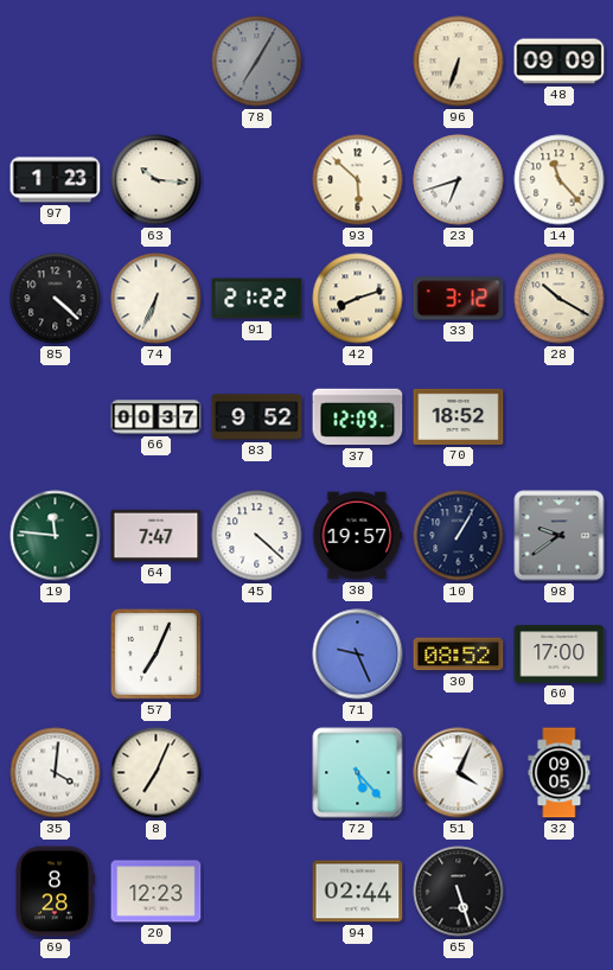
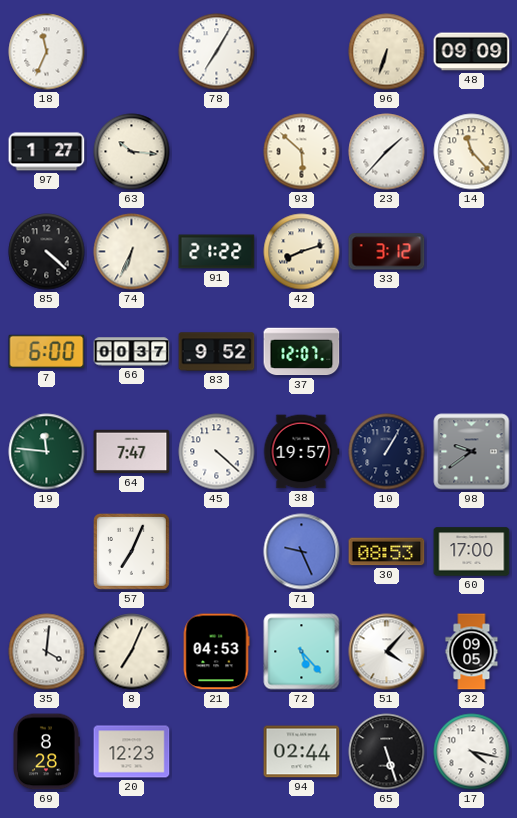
18: none -> 11:34 (47, 52)
78 dial: grey -> white (217, 52)
97: 1:23 -> 1:27 (47, 152)
23: 6:42 -> 1:37 (387, 152)
28: 10:20 -> none (560, 299)
7: none -> 6:00 (47, 352)
37: 12:09 -> 12:07 (302, 352)
70: 18:52 -> none (459, 416)
30: 08:52 -> 08:53 (387, 552)
21: none -> 04:53 (216, 652)
51: 4:04 -> 4:07 (387, 652)
17: none -> 4:17 (472, 752)
